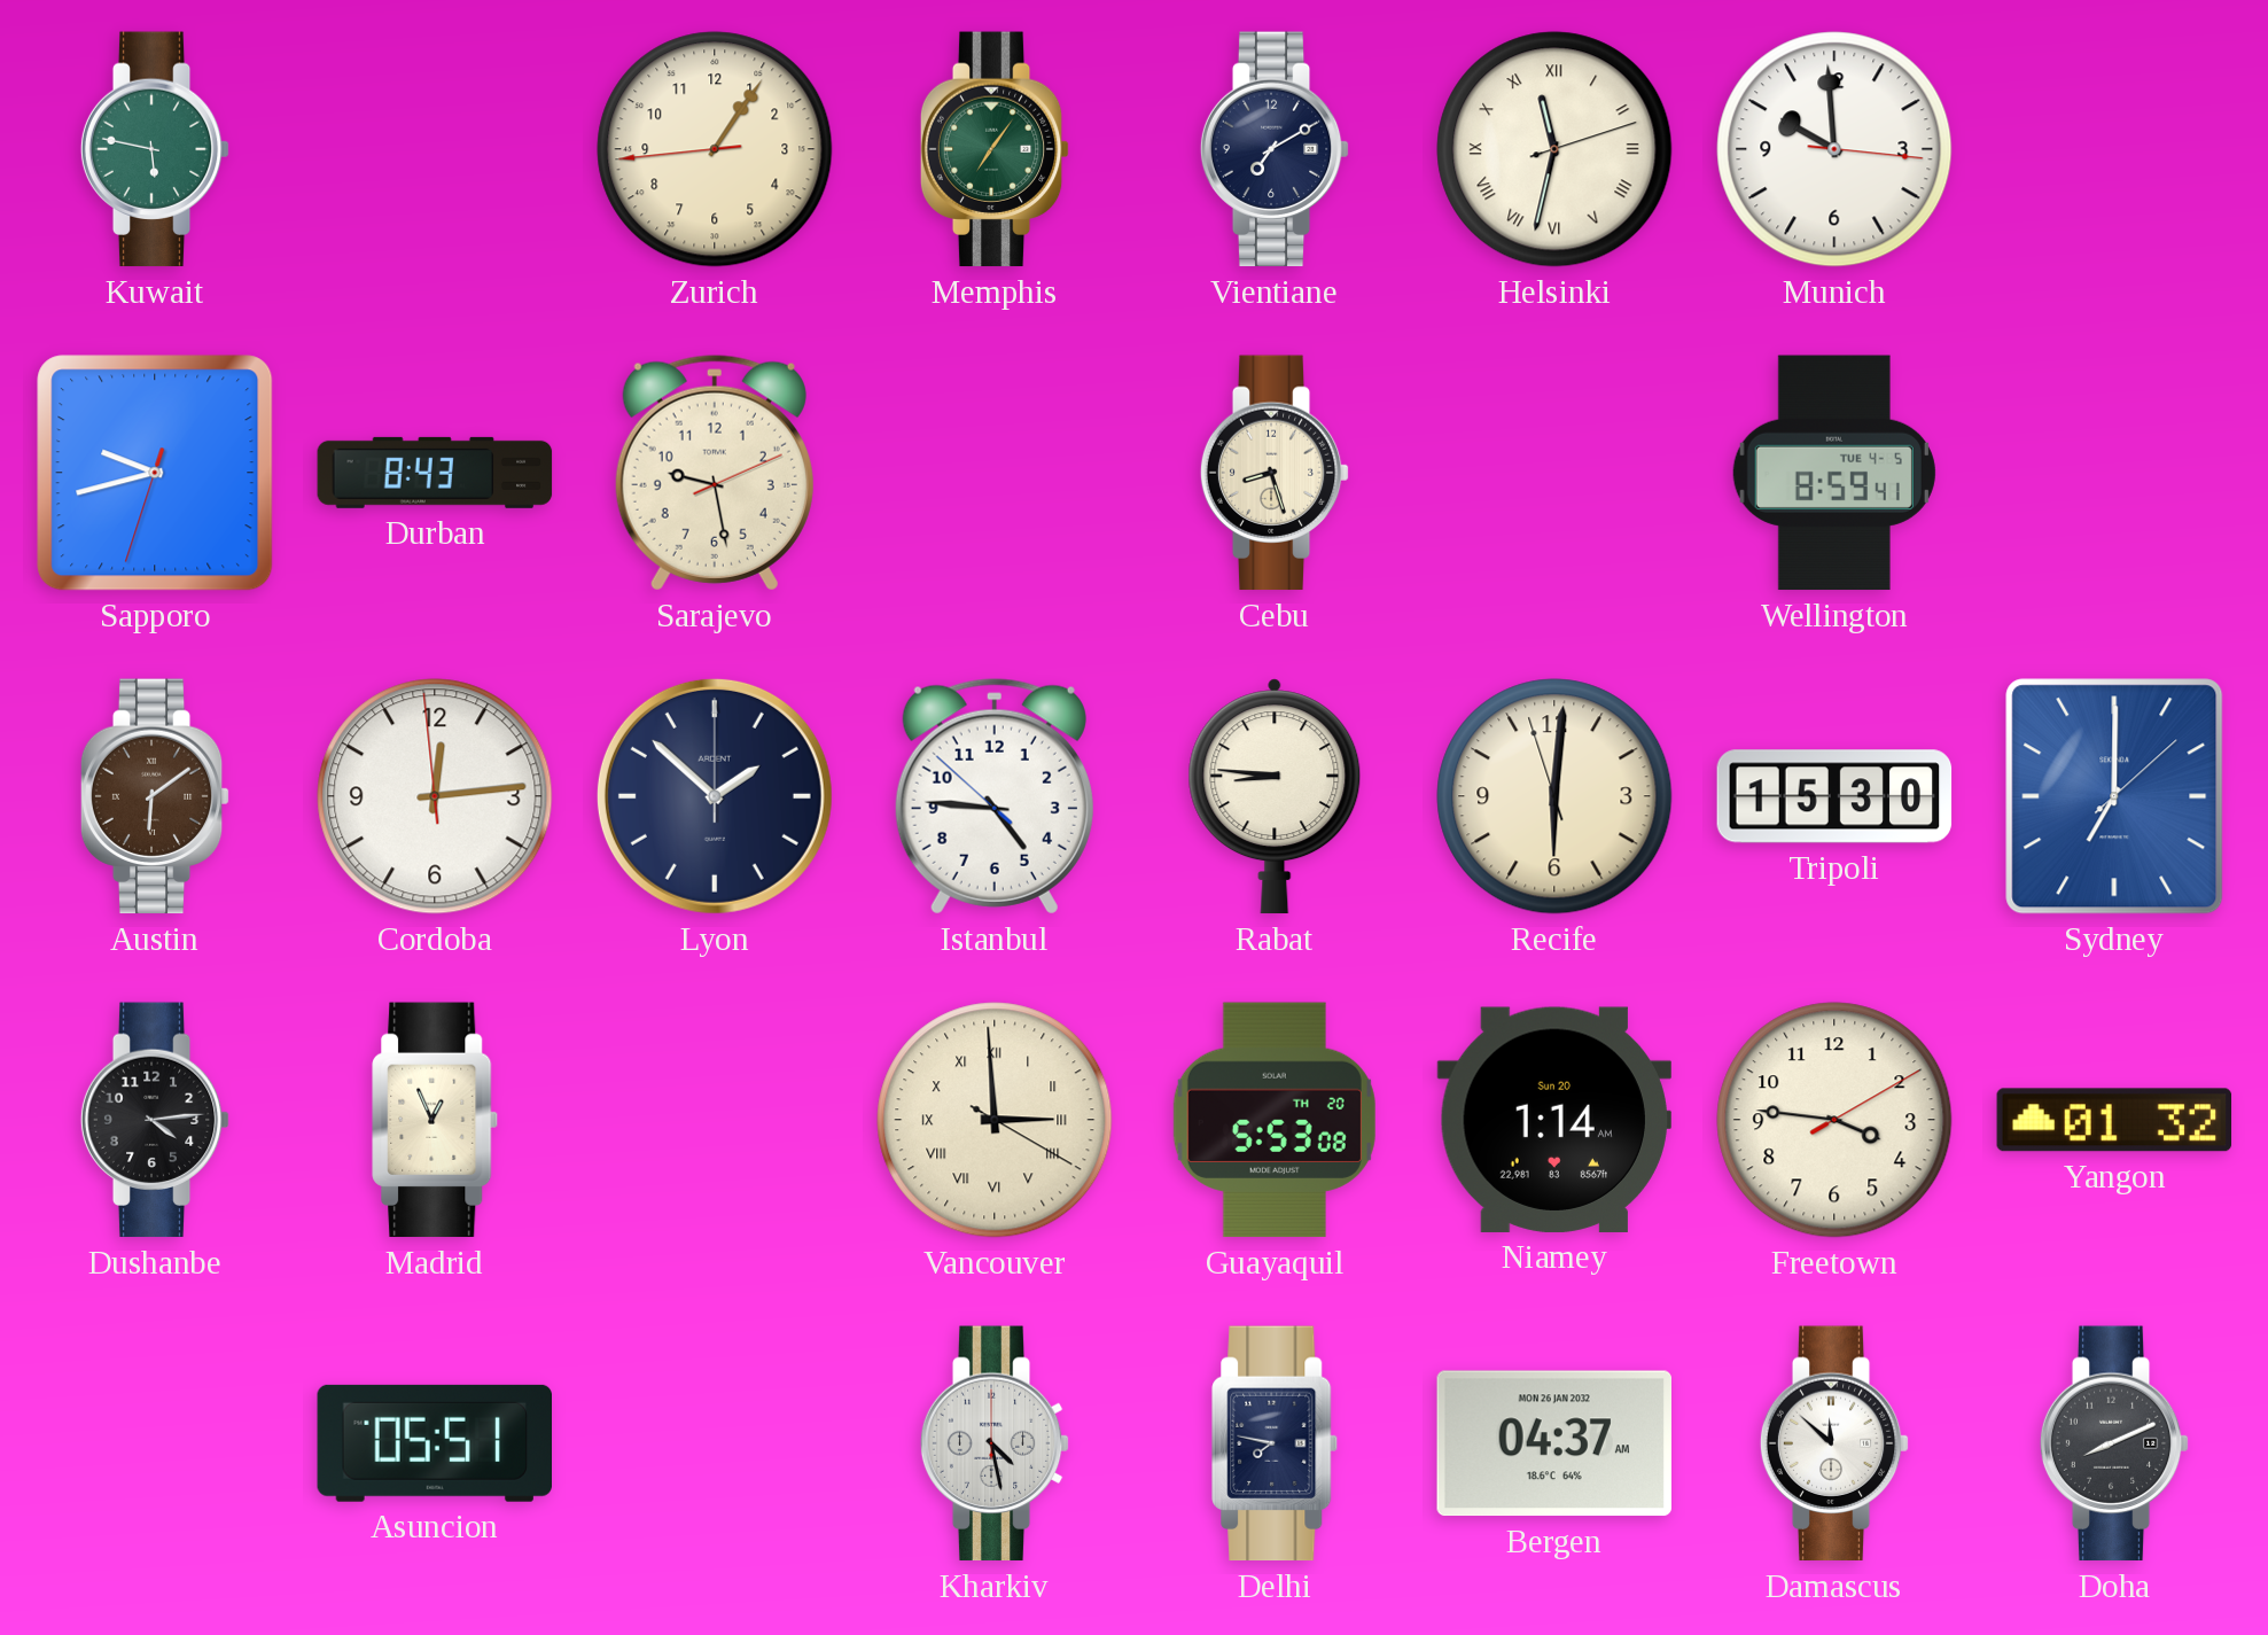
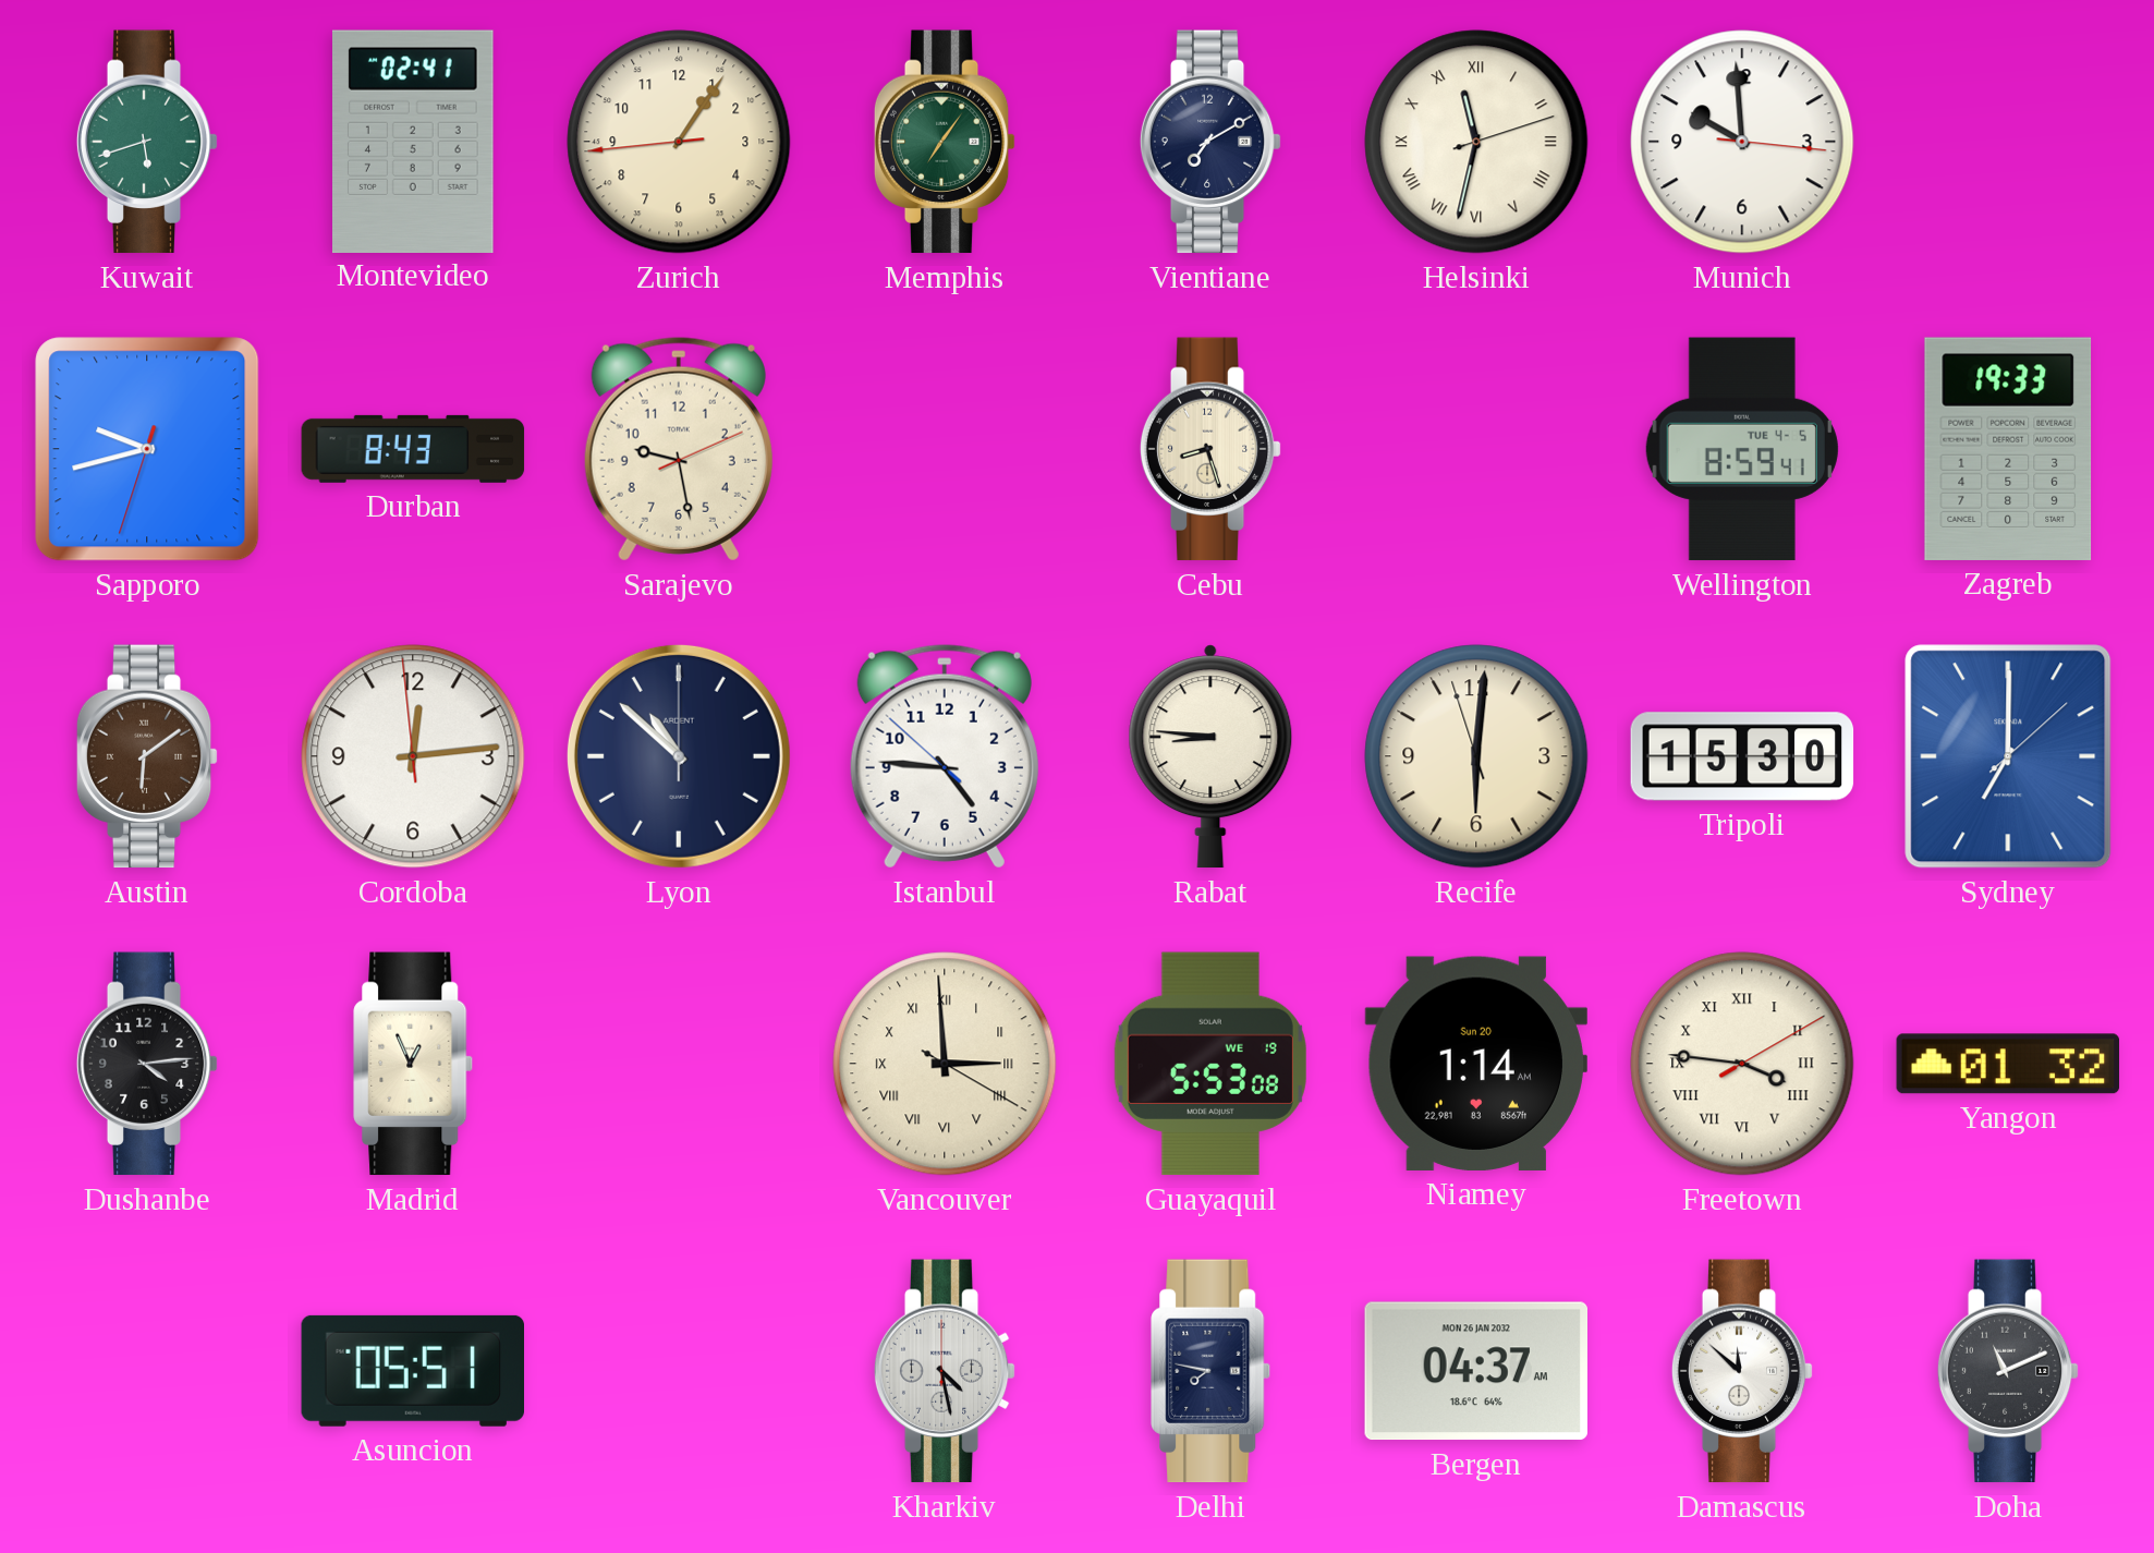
Kuwait: 5:47 -> 5:42 (147, 142)
Montevideo: none -> 02:41 (414, 141)
Zagreb: none -> 19:33 (2008, 449)
Lyon: 1:52 -> 10:52 (679, 756)
Guayaquil date: TH 20 -> WE 19 (1210, 1064)
Freetown numerals: Arabic -> Roman (1742, 1064)
Doha: 8:11 -> 11:11 (2008, 1371)
